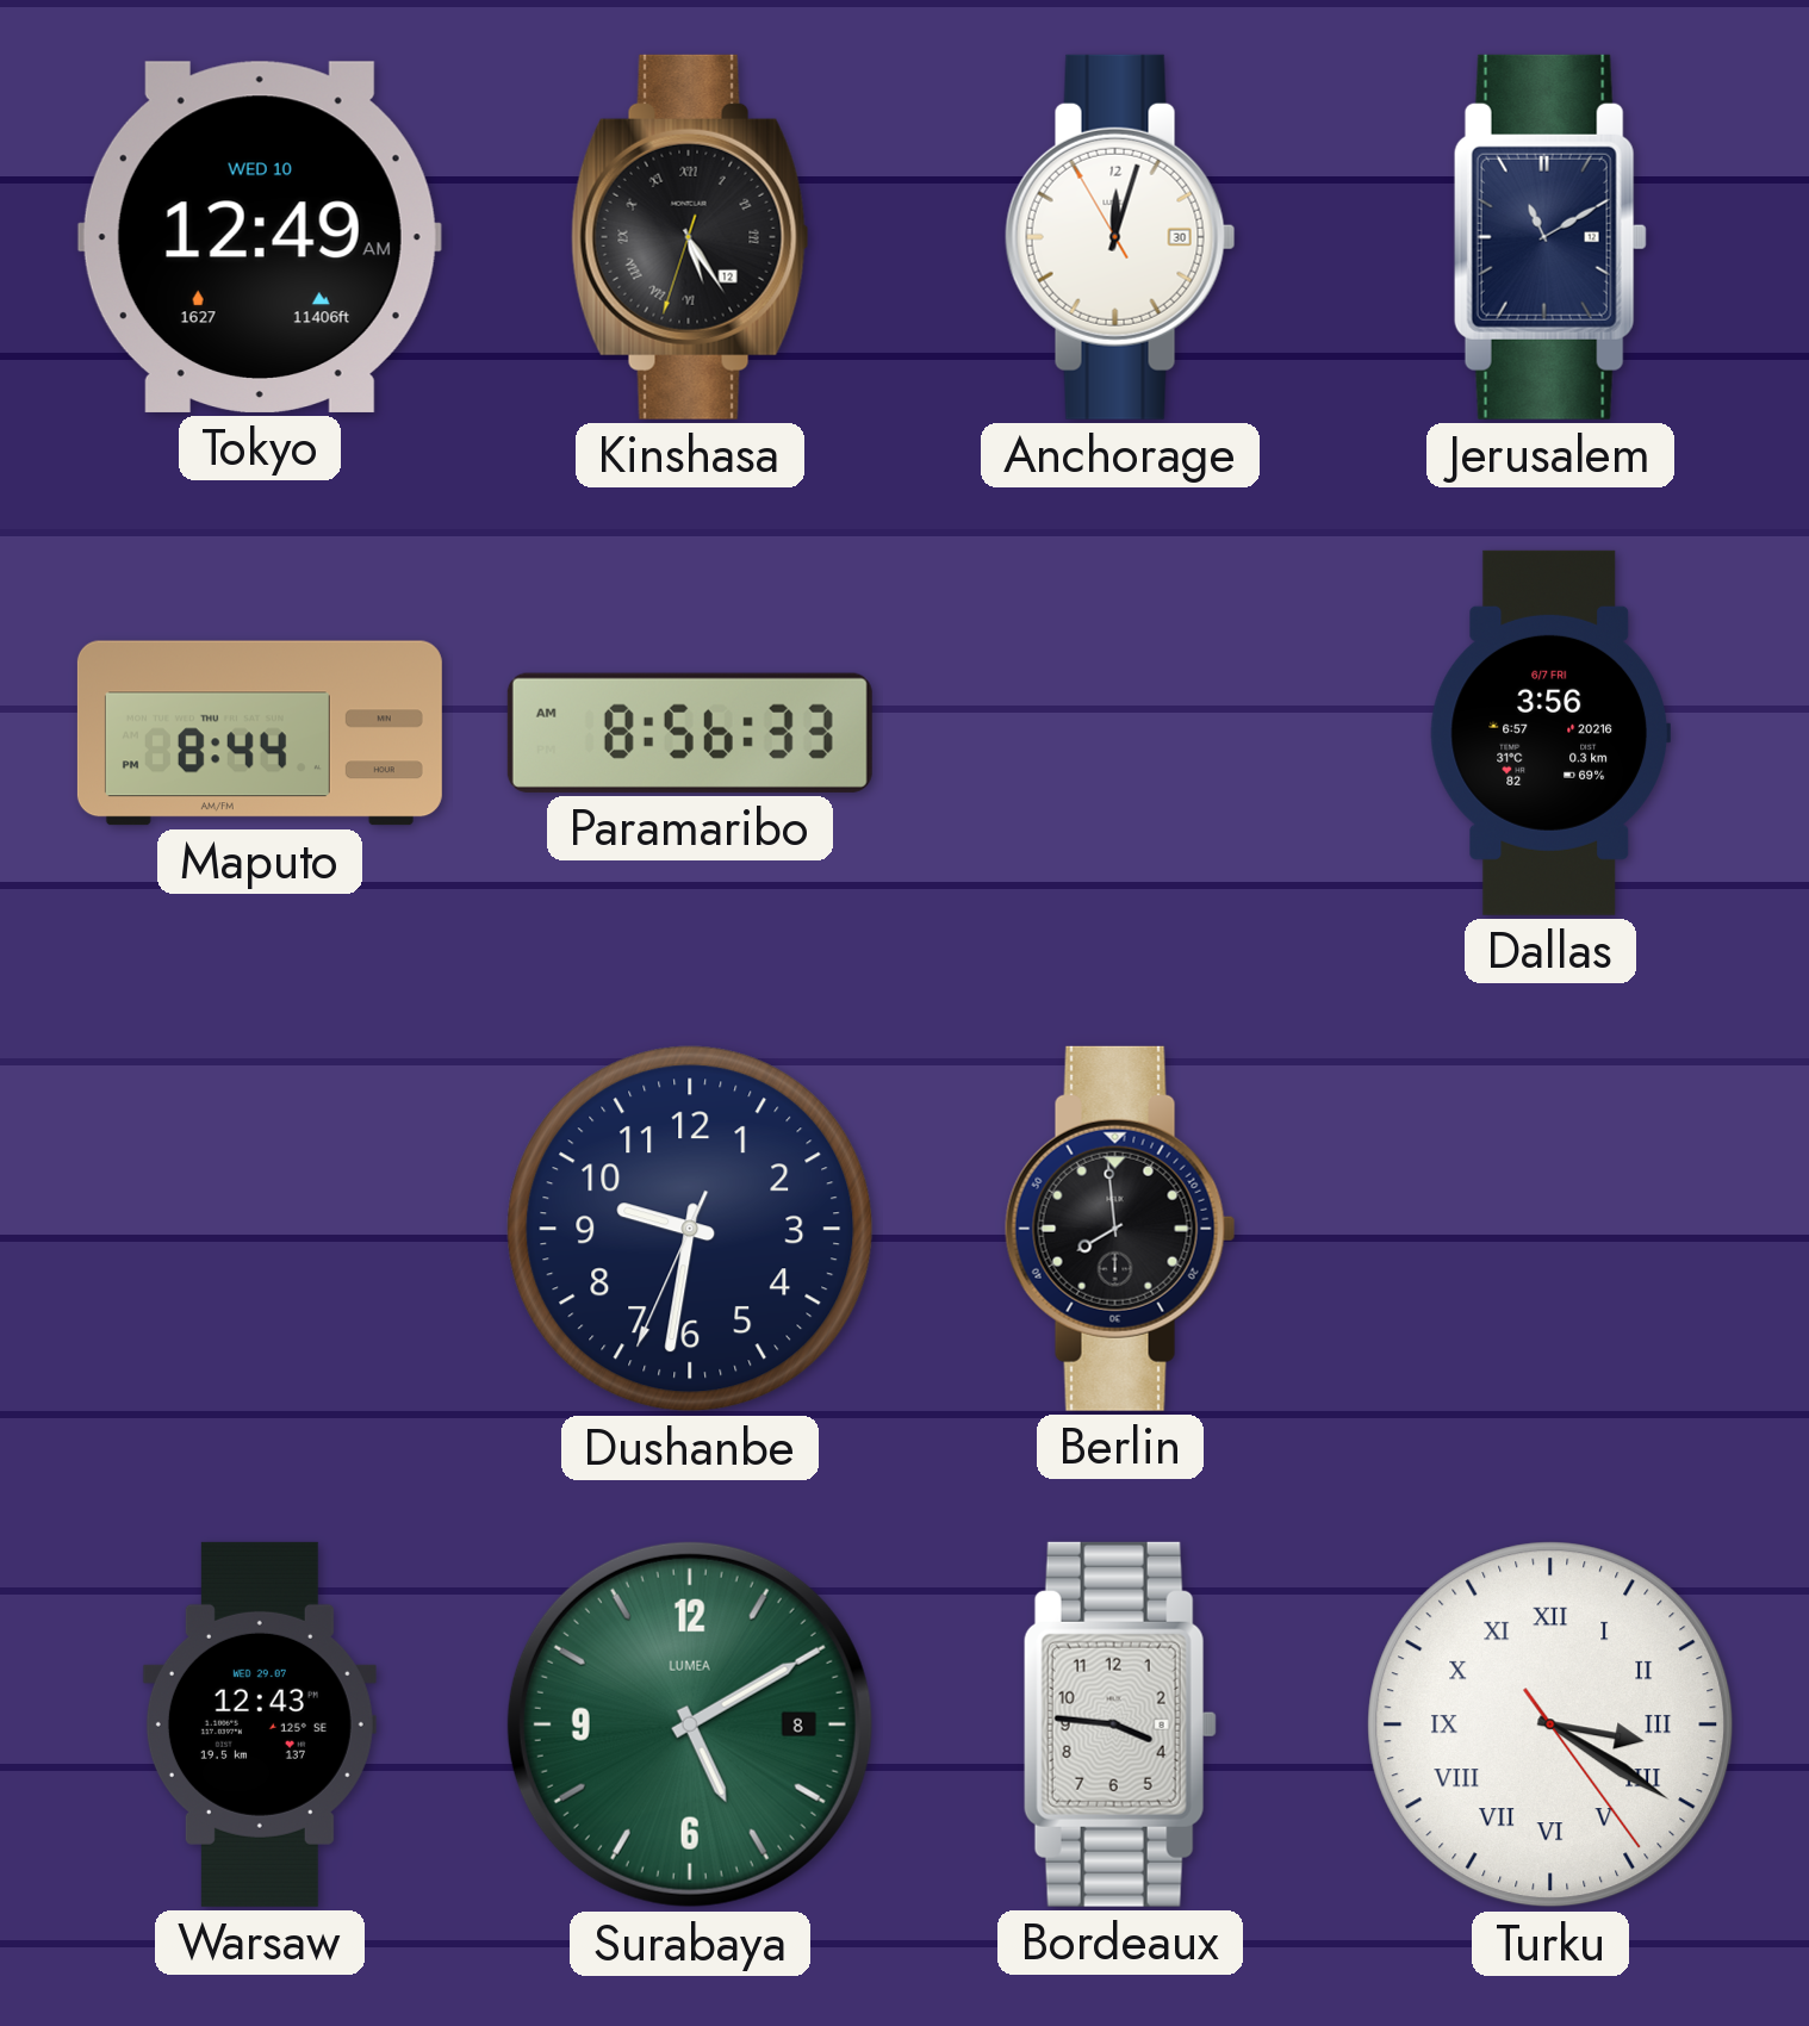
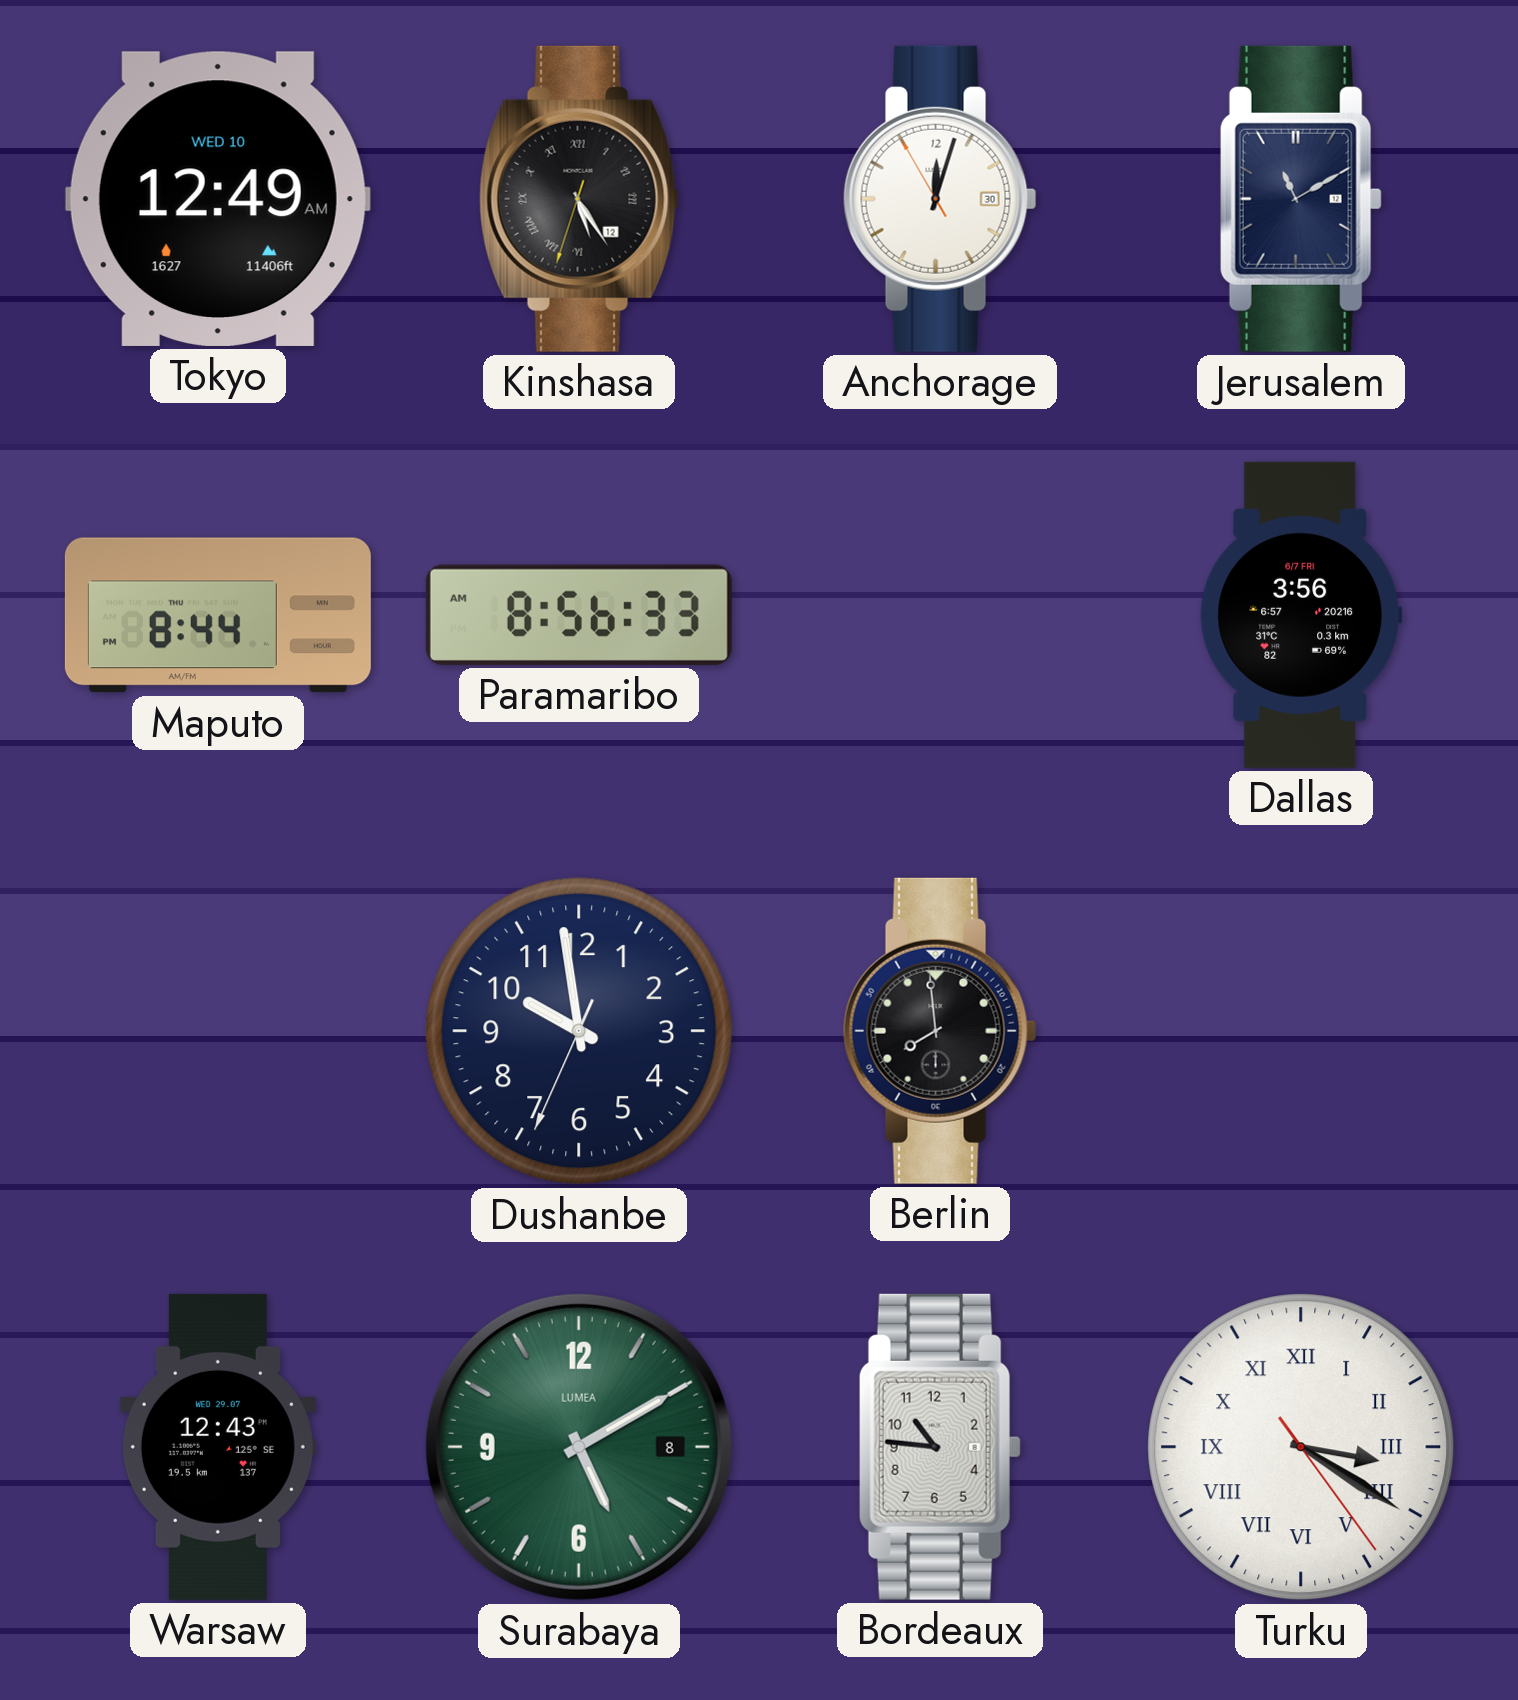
Dushanbe: 9:31 -> 9:58 (579, 1031)
Bordeaux: 3:46 -> 10:46 (940, 1447)
